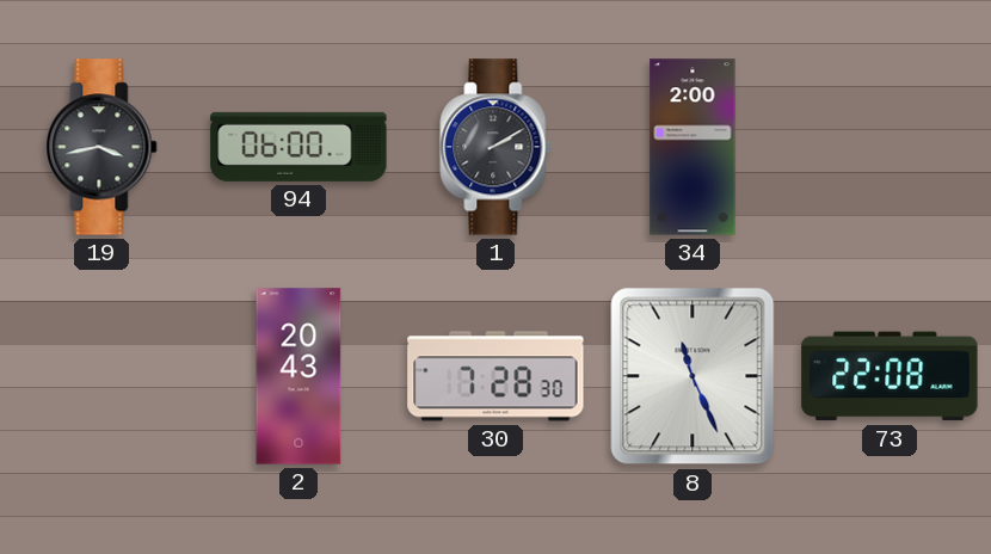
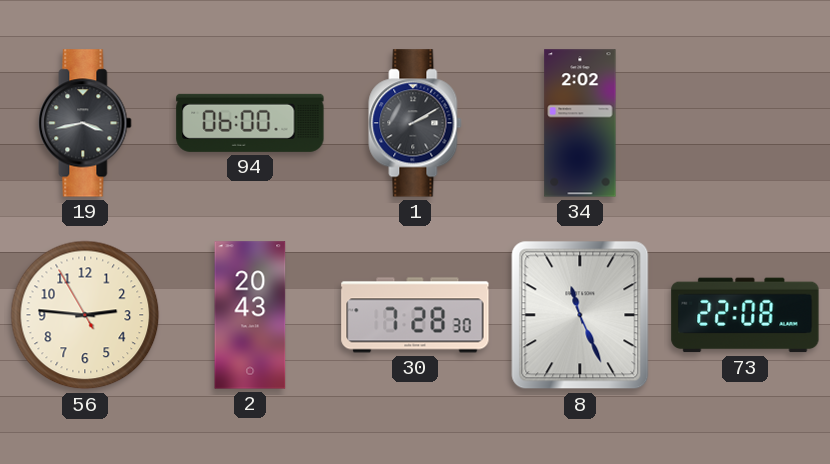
34: 2:00 -> 2:02 (580, 123)
56: none -> 2:45 (85, 315)
